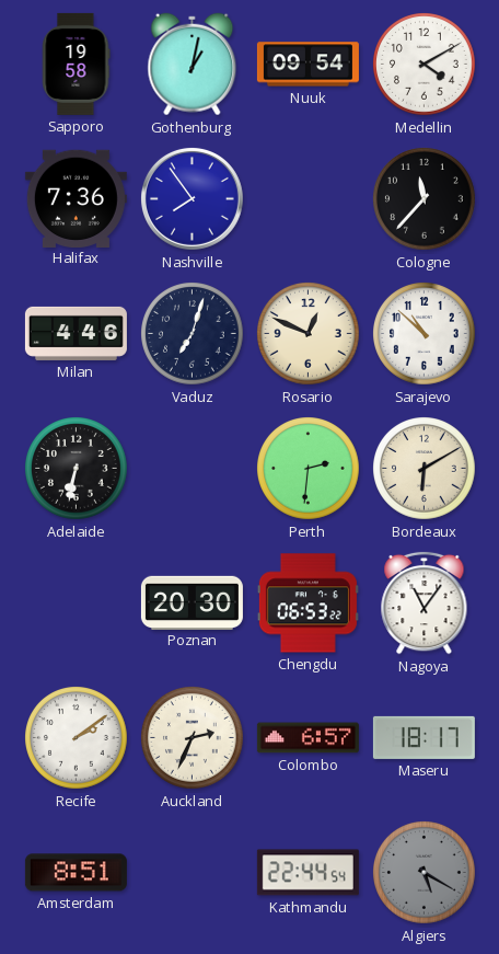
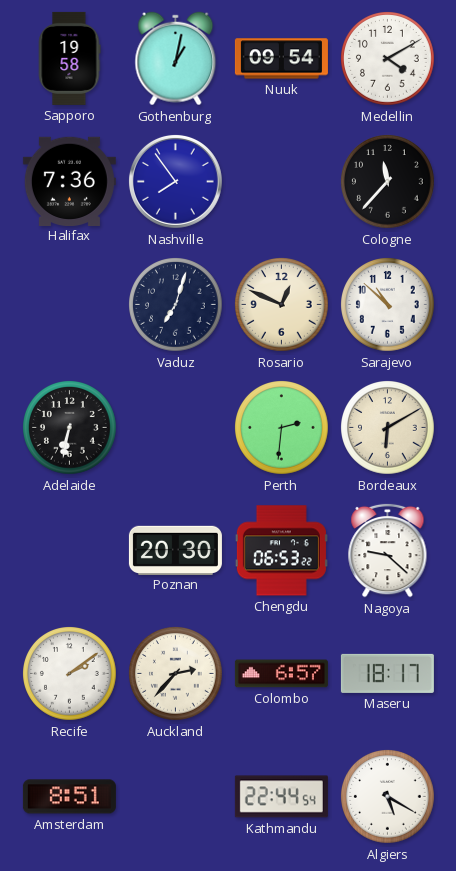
Milan: 4:46 -> none (76, 333)
Nagoya: 11:06 -> 9:22 (388, 550)
Auckland: 2:34 -> 2:37 (176, 674)
Algiers dial: grey -> white (388, 797)
